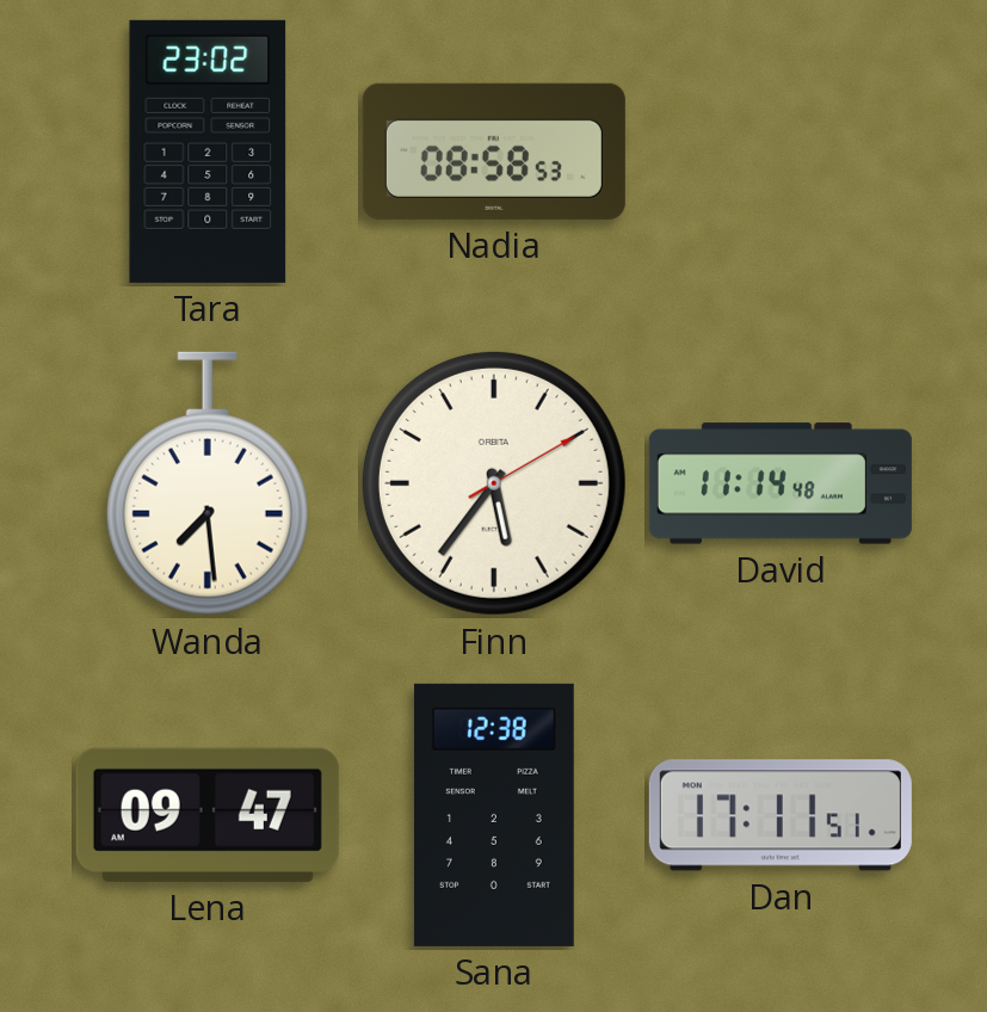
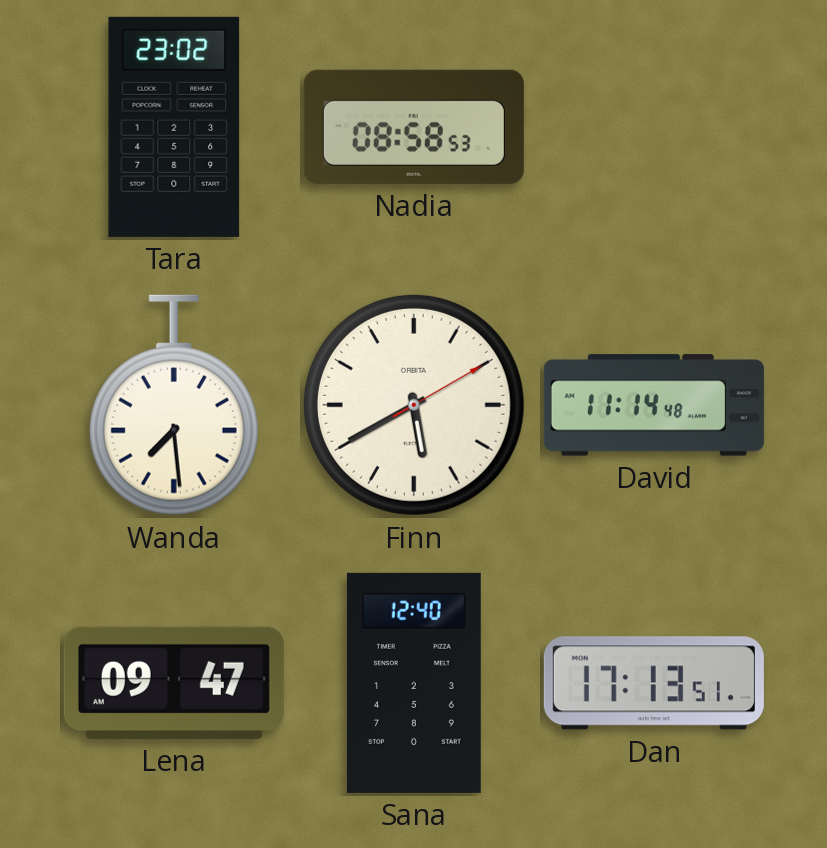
Finn: 5:36 -> 5:40 (414, 405)
Sana: 12:38 -> 12:40 (414, 683)
Dan: 17:11 -> 17:13 (654, 683)
